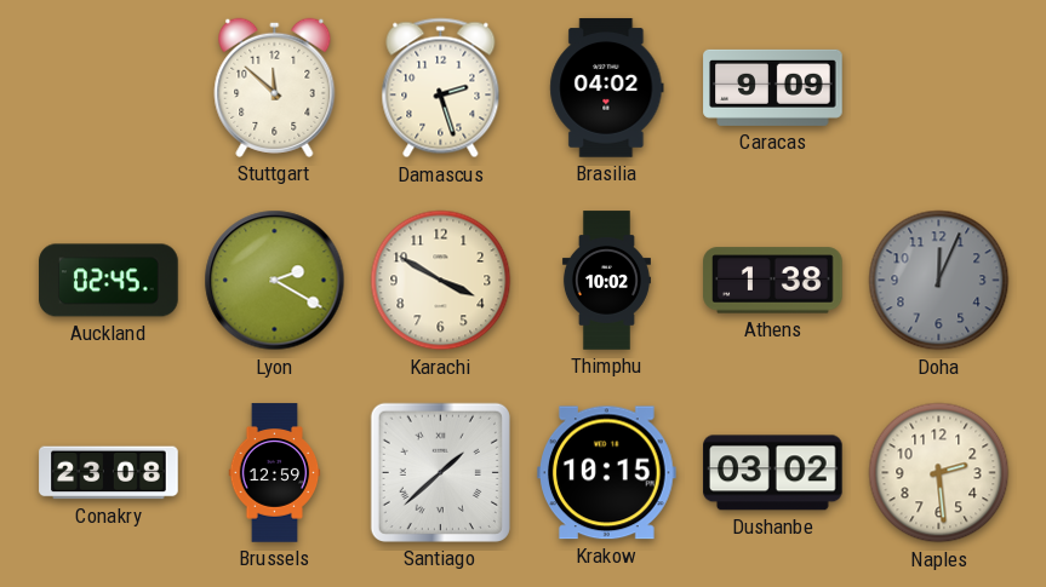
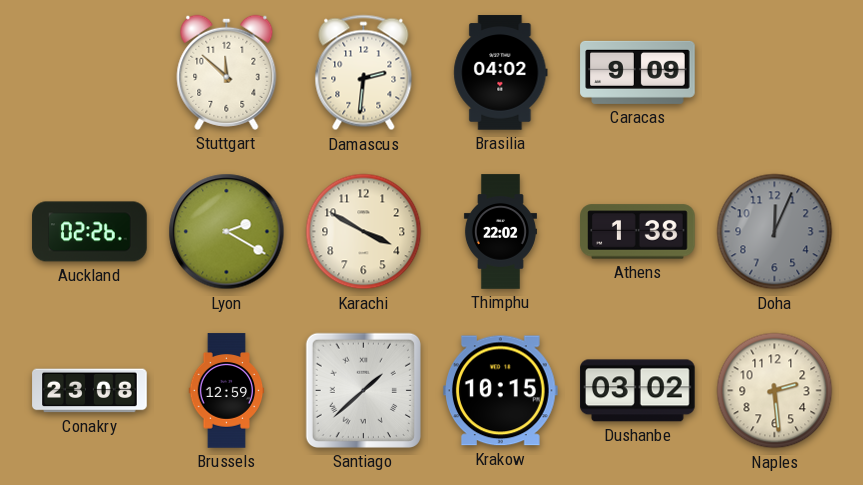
Damascus: 2:27 -> 2:31 (364, 73)
Auckland: 02:45 -> 02:26 (90, 232)
Thimphu: 10:02 -> 22:02 (500, 232)
